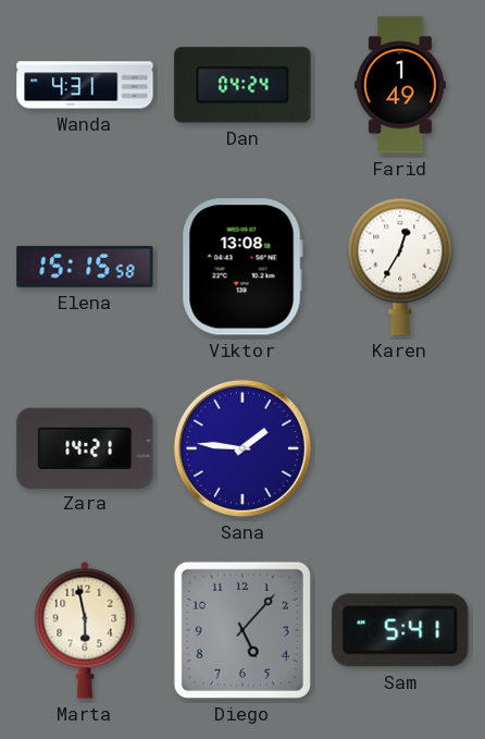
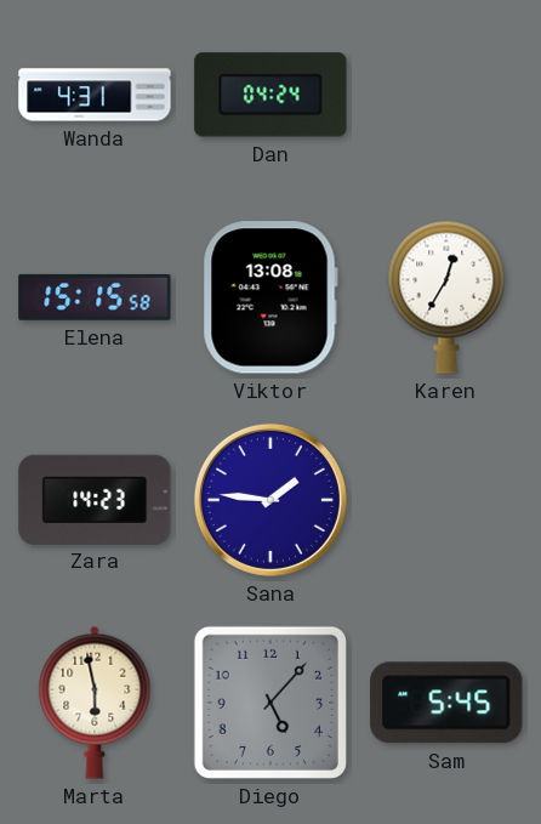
Farid: 1:49 -> none (400, 85)
Zara: 14:21 -> 14:23 (95, 499)
Sam: 5:41 -> 5:45 (446, 703)
